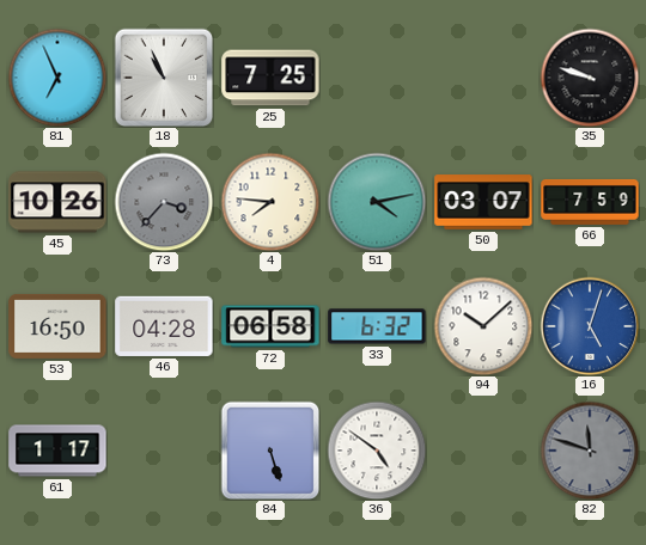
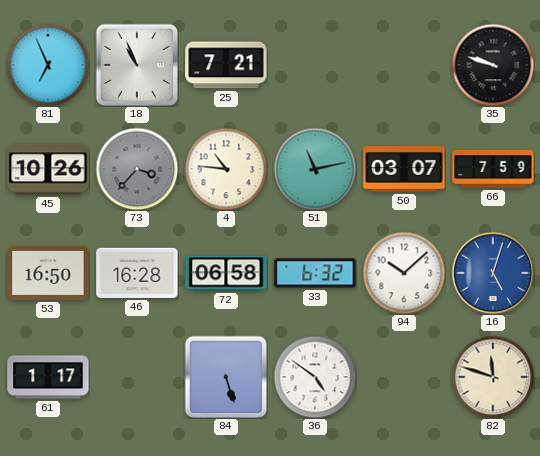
25: 7:25 -> 7:21 (226, 65)
4: 7:46 -> 10:46 (226, 169)
51: 4:13 -> 11:13 (315, 169)
46: 04:28 -> 16:28 (137, 273)
82 dial: grey -> cream (493, 377)
